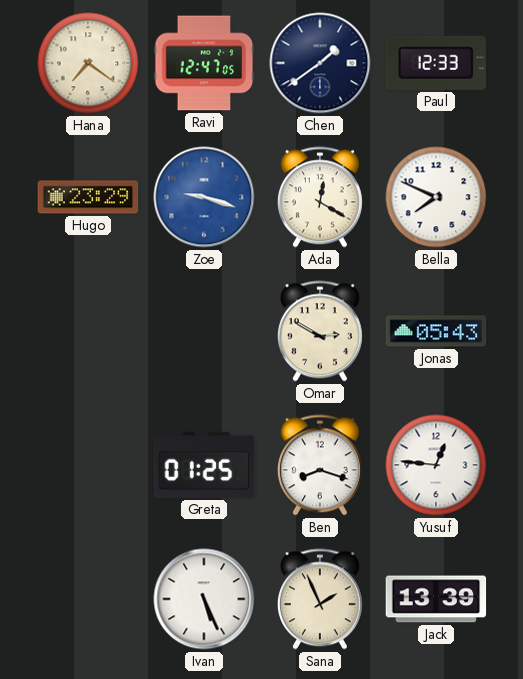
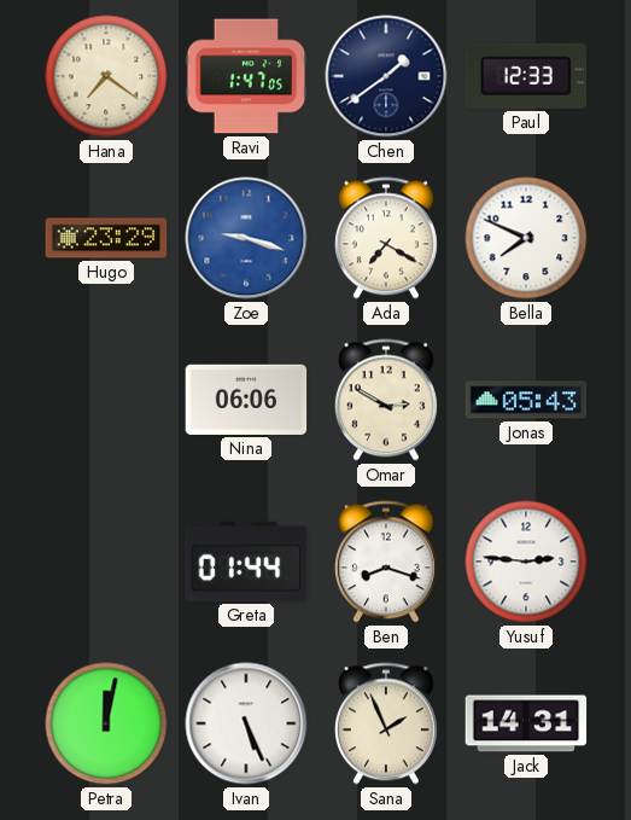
Ravi: 12:47 -> 1:47 (246, 76)
Ada: 12:20 -> 7:20 (386, 238)
Nina: none -> 06:06 (246, 400)
Greta: 01:25 -> 01:44 (246, 562)
Yusuf: 12:46 -> 2:46 (526, 562)
Petra: none -> 12:02 (106, 723)
Jack: 13:39 -> 14:31 (526, 723)
